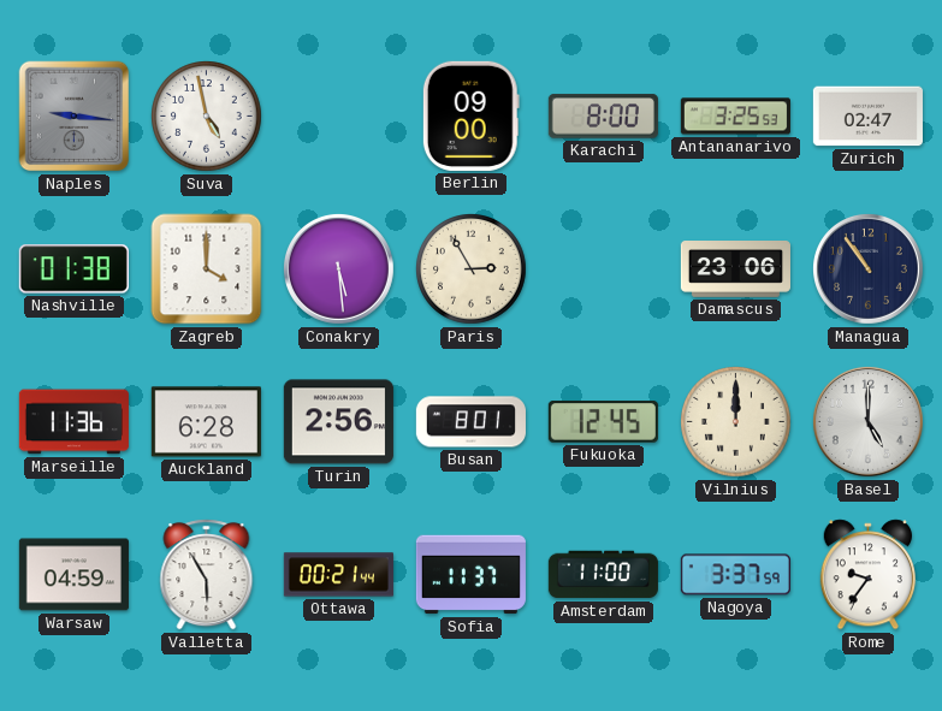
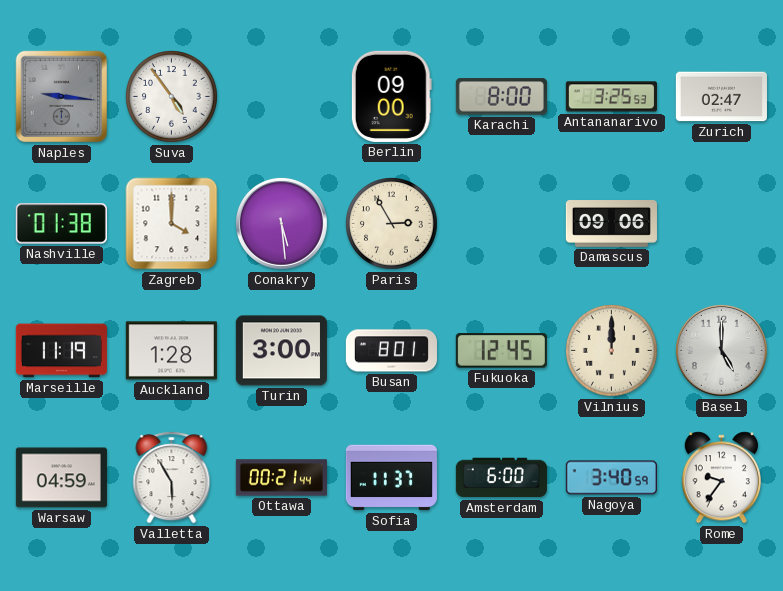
Suva: 4:58 -> 4:54 (172, 97)
Damascus: 23:06 -> 09:06 (611, 224)
Managua: 10:54 -> none (867, 268)
Marseille: 11:36 -> 11:19 (61, 351)
Auckland: 6:28 -> 1:28 (171, 351)
Turin: 2:56 -> 3:00 (281, 351)
Amsterdam: 11:00 -> 6:00 (501, 478)
Nagoya: 3:37 -> 3:40 (611, 478)
